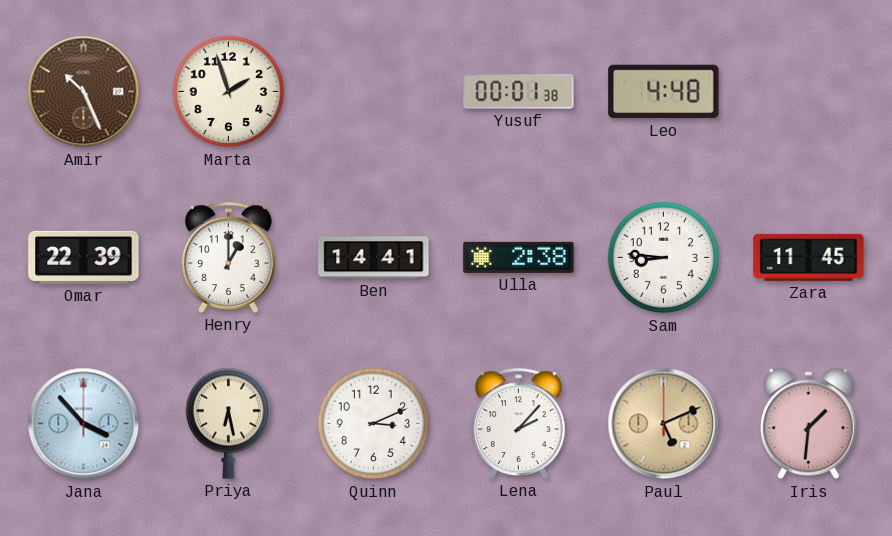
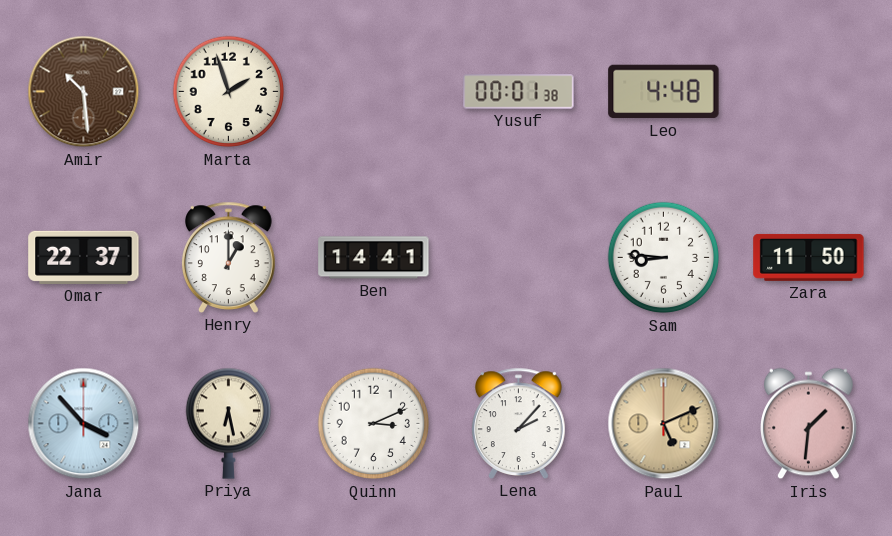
Amir: 10:26 -> 10:29 (84, 92)
Omar: 22:39 -> 22:37 (84, 257)
Ulla: 2:38 -> none (519, 257)
Zara: 11:45 -> 11:50 (809, 257)
